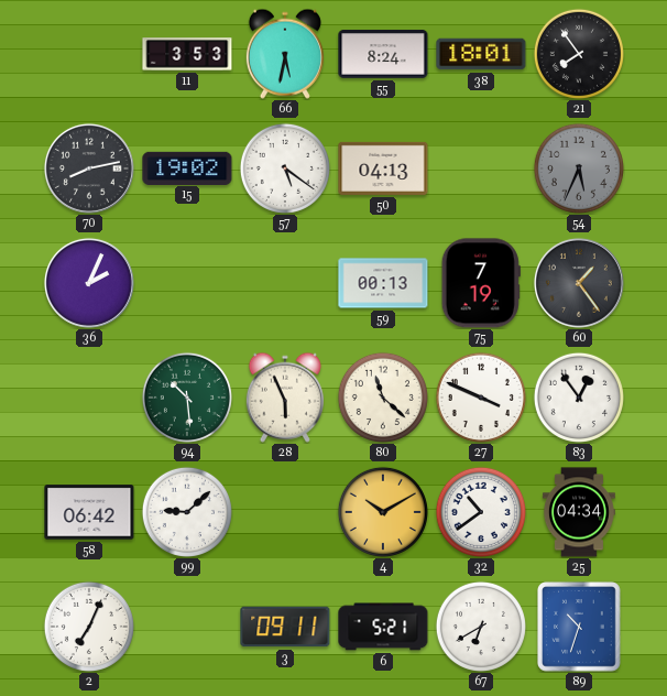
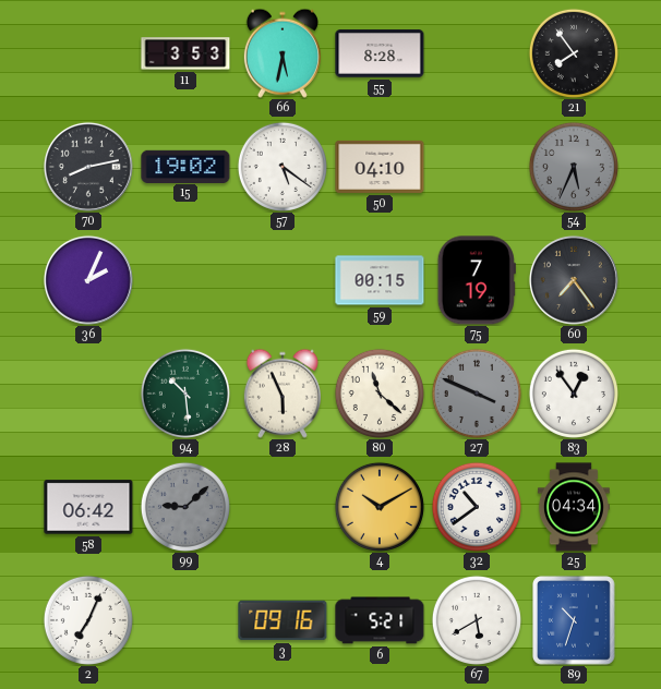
55: 8:24 -> 8:28 (380, 53)
38: 18:01 -> none (481, 54)
50: 04:13 -> 04:10 (380, 167)
59: 00:13 -> 00:15 (380, 280)
60: 1:24 -> 7:24 (574, 280)
27 dial: white -> grey (477, 394)
99 dial: white -> grey (185, 507)
3: 09:11 -> 09:16 (283, 620)
67: 6:40 -> 5:40 (477, 620)
